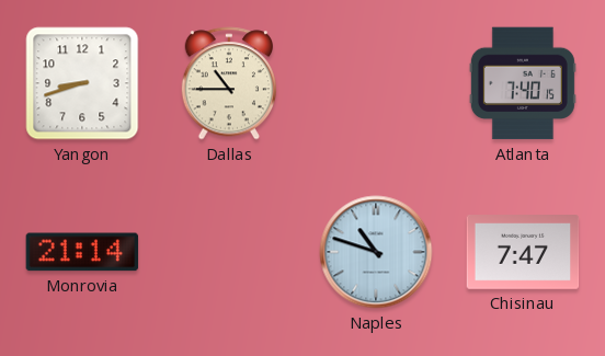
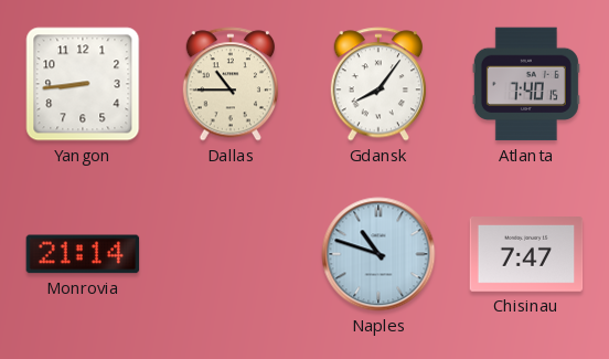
Yangon: 8:42 -> 8:44 (83, 84)
Gdansk: none -> 8:06 (377, 84)
